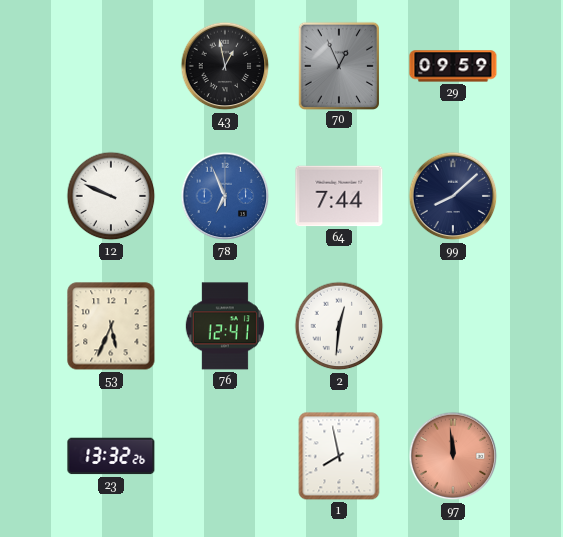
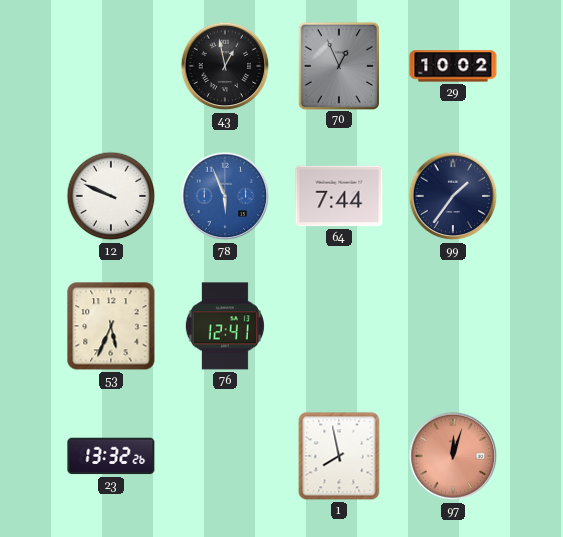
29: 09:59 -> 10:02 (453, 66)
78: 6:56 -> 5:56 (225, 196)
99: 8:08 -> 1:36 (453, 196)
2: 12:31 -> none (339, 326)
97: 11:59 -> 12:03 (453, 456)
